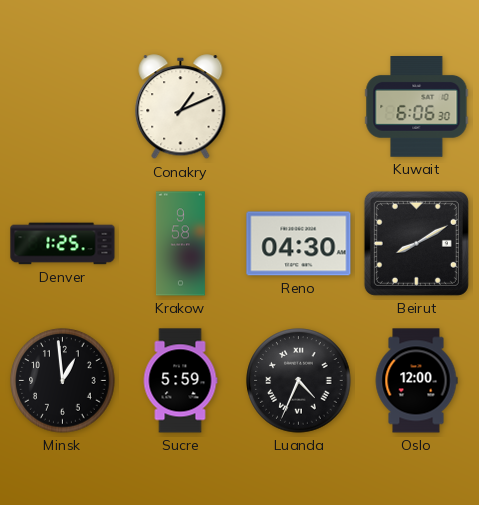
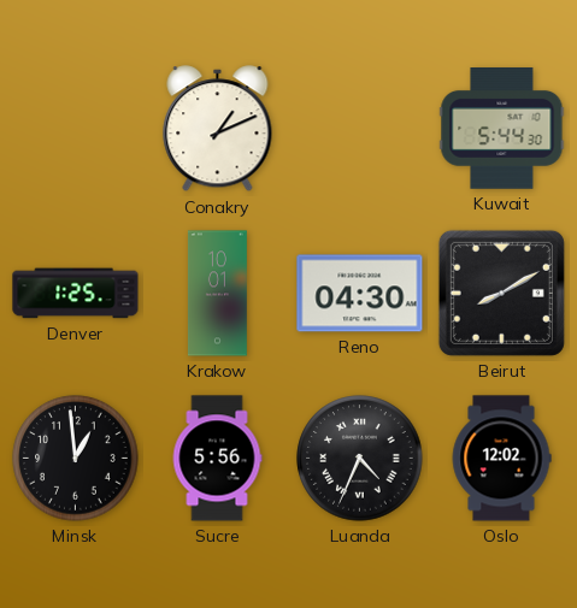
Kuwait: 6:06 -> 5:44 (502, 129)
Krakow: 9:58 -> 10:01 (217, 294)
Sucre: 5:59 -> 5:56 (217, 459)
Oslo: 12:00 -> 12:02 (501, 459)
